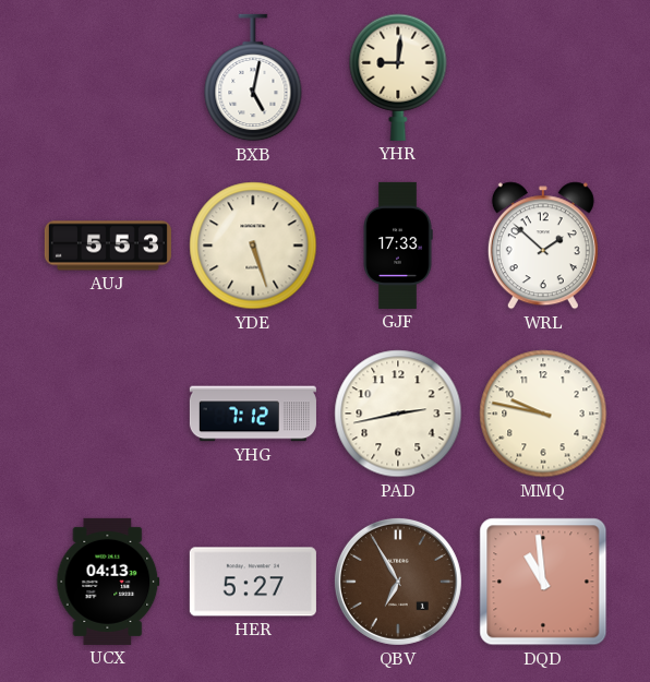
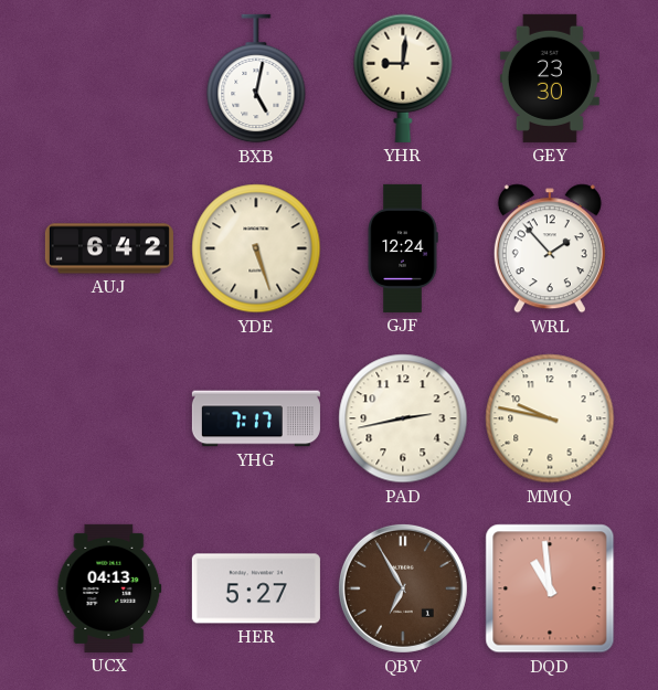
GEY: none -> 23:30 (550, 78)
AUJ: 5:53 -> 6:42 (109, 248)
GJF: 17:33 -> 12:24 (403, 248)
WRL: 1:52 -> 1:53 (550, 248)
YHG: 7:12 -> 7:17 (256, 418)
